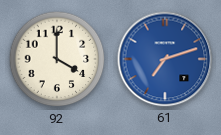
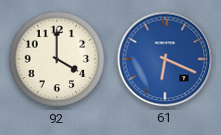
61: 7:12 -> 6:19 (165, 59)
